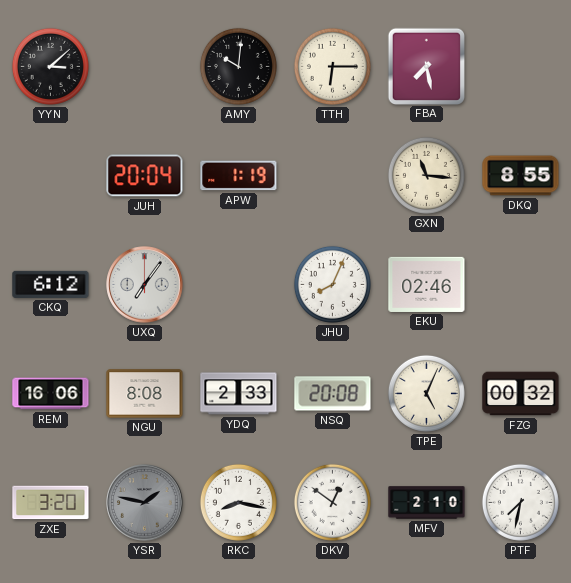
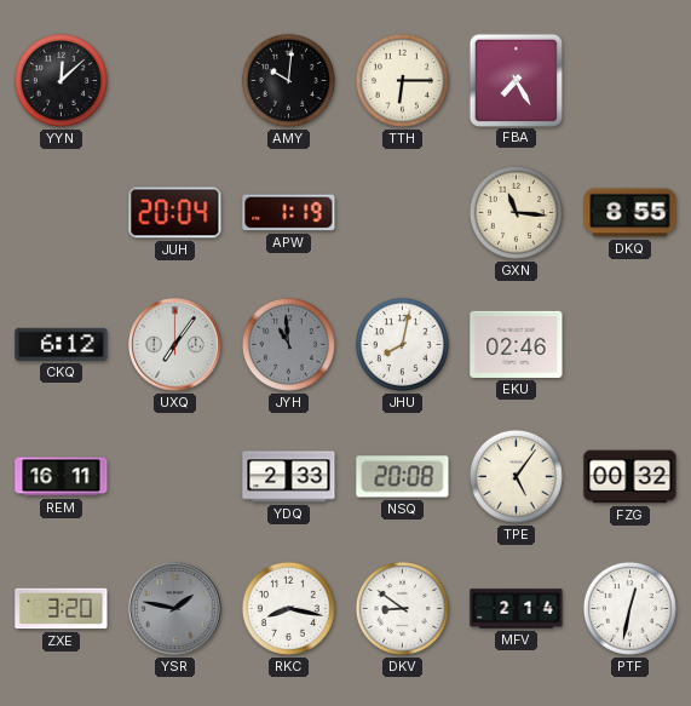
YYN: 3:08 -> 12:08 (61, 80)
FBA: 7:28 -> 7:25 (516, 80)
JYH: none -> 10:59 (288, 344)
JHU: 8:04 -> 8:02 (402, 344)
REM: 16:06 -> 16:11 (62, 477)
NGU: 8:08 -> none (145, 394)
TPE: 5:04 -> 5:06 (516, 476)
DKV: 12:51 -> 8:51 (402, 608)
MFV: 2:10 -> 2:14 (517, 609)
PTF: 7:32 -> 12:32 (629, 608)
